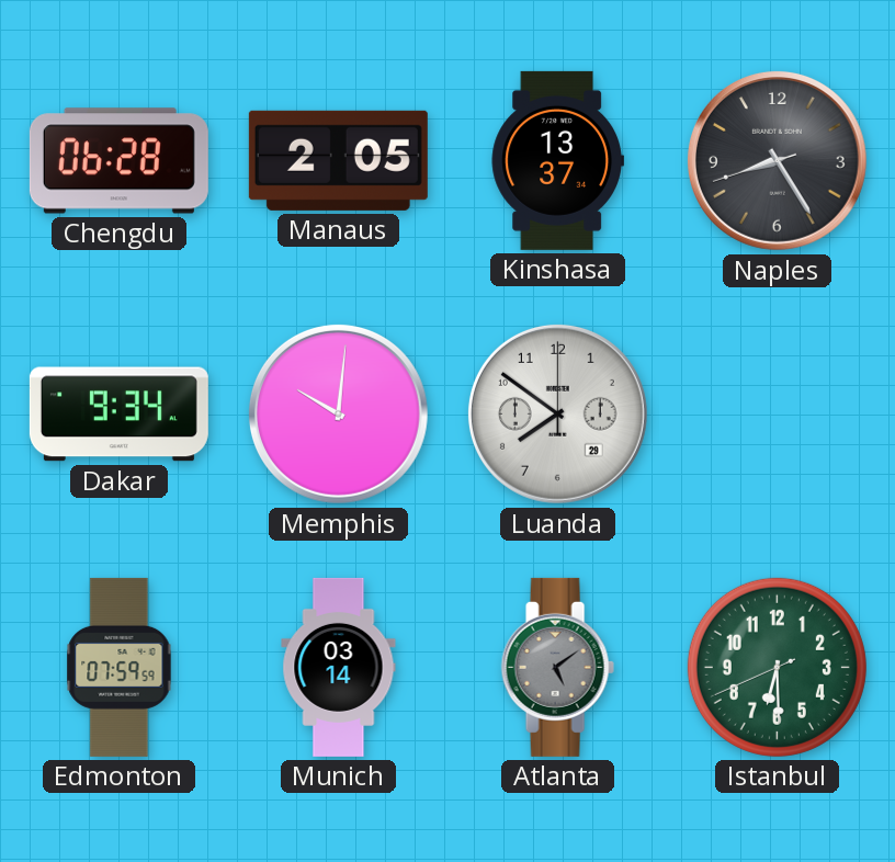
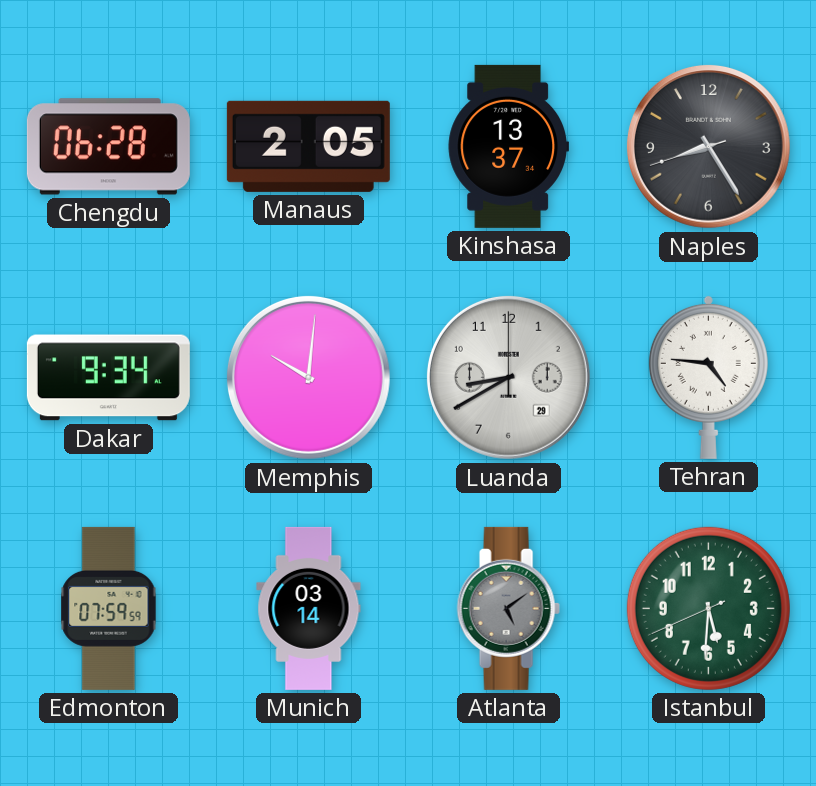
Luanda: 7:51 -> 8:40 (508, 377)
Tehran: none -> 4:46 (708, 377)
Istanbul: 6:29 -> 5:30 (708, 608)
